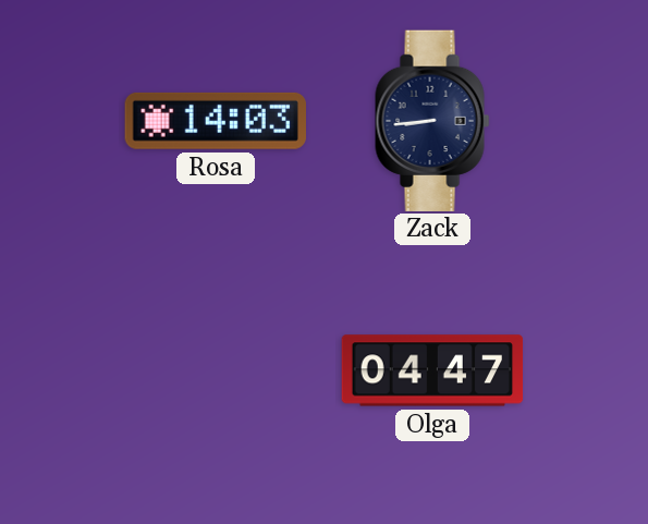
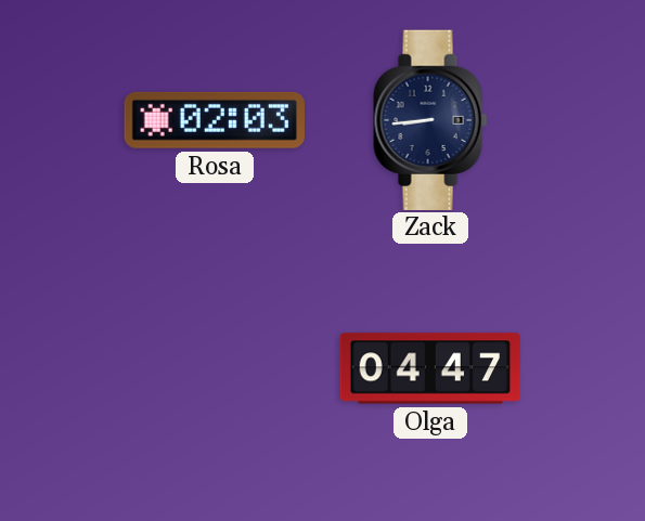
Rosa: 14:03 -> 02:03 (215, 120)
